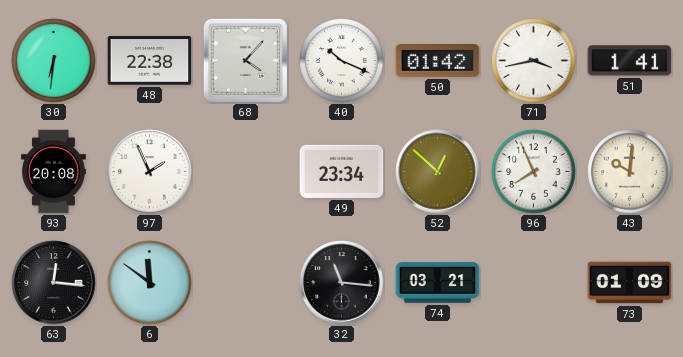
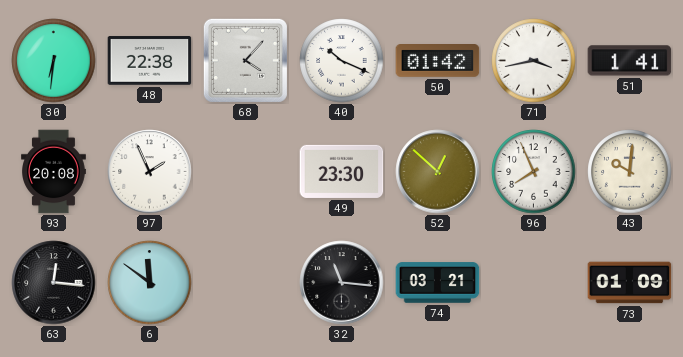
49: 23:34 -> 23:30 (342, 171)
